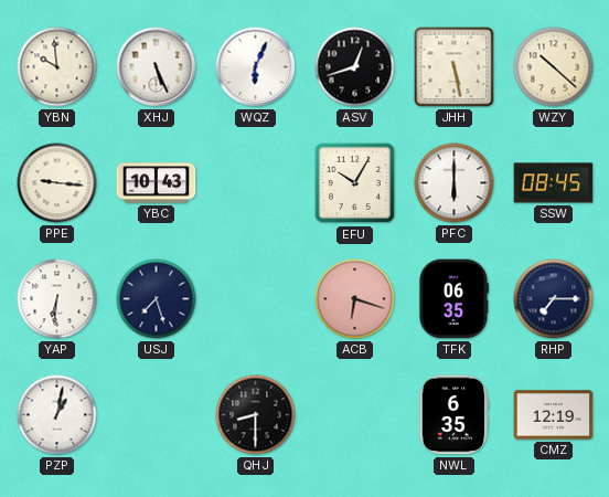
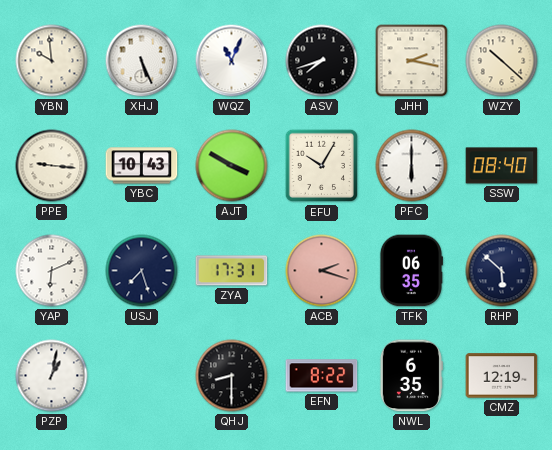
WQZ: 6:04 -> 11:04 (232, 61)
ASV: 12:42 -> 7:42 (322, 61)
JHH: 5:28 -> 2:17 (412, 61)
AJT: none -> 3:50 (232, 166)
SSW: 08:45 -> 08:40 (502, 166)
YAP: 6:31 -> 6:11 (52, 271)
ZYA: none -> 17:31 (232, 271)
ACB: 6:18 -> 2:18 (322, 271)
RHP: 7:15 -> 5:52 (502, 271)
EFN: none -> 8:22 (322, 376)
